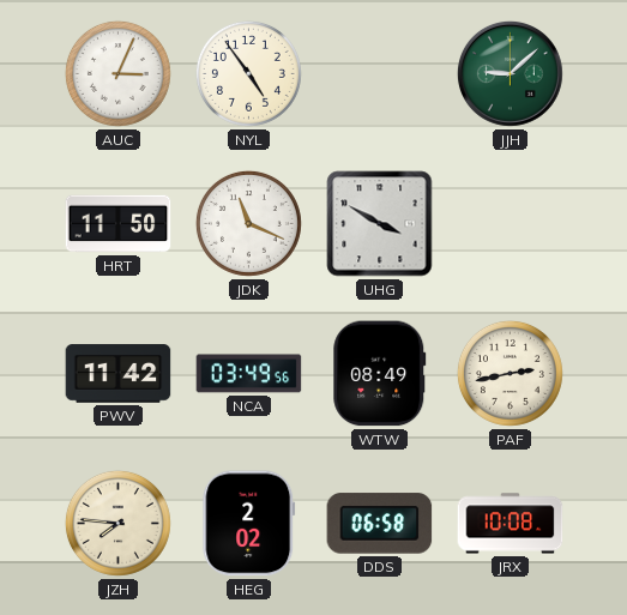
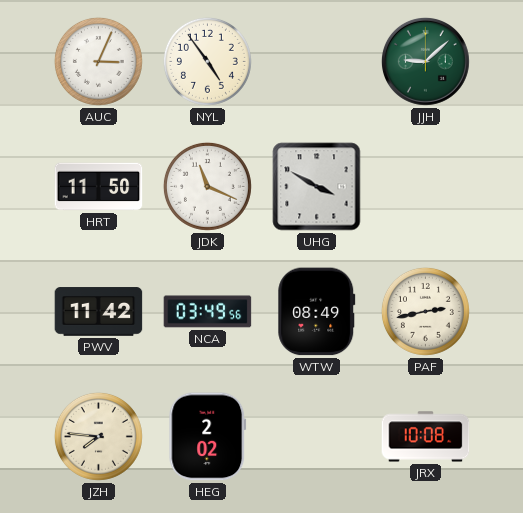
DDS: 06:58 -> none (380, 524)
